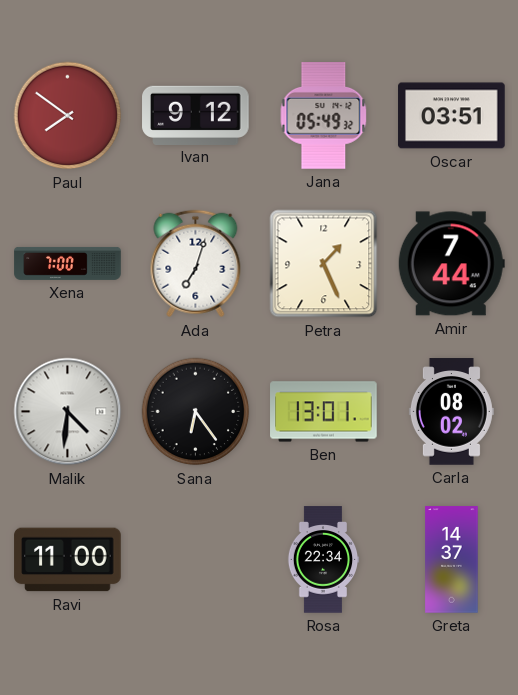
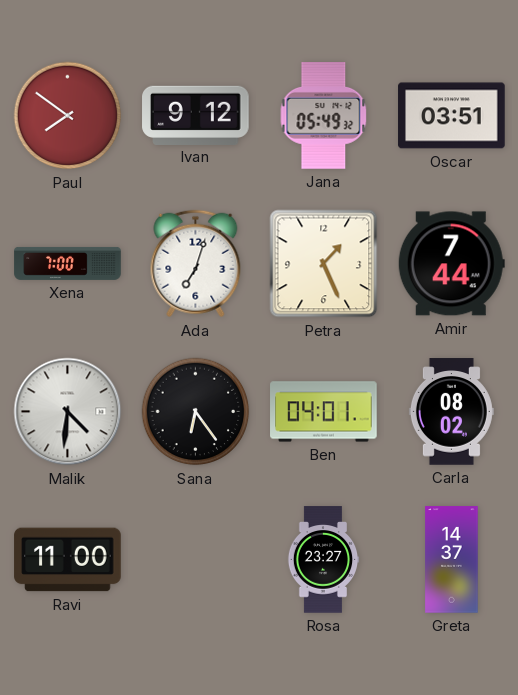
Ben: 13:01 -> 04:01 (324, 412)
Rosa: 22:34 -> 23:27 (323, 560)
